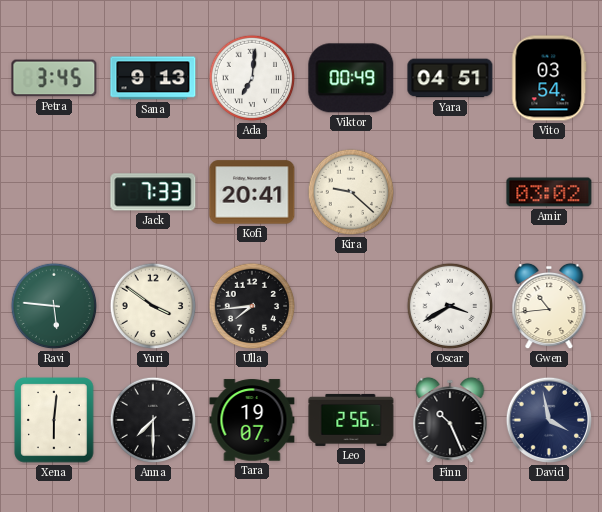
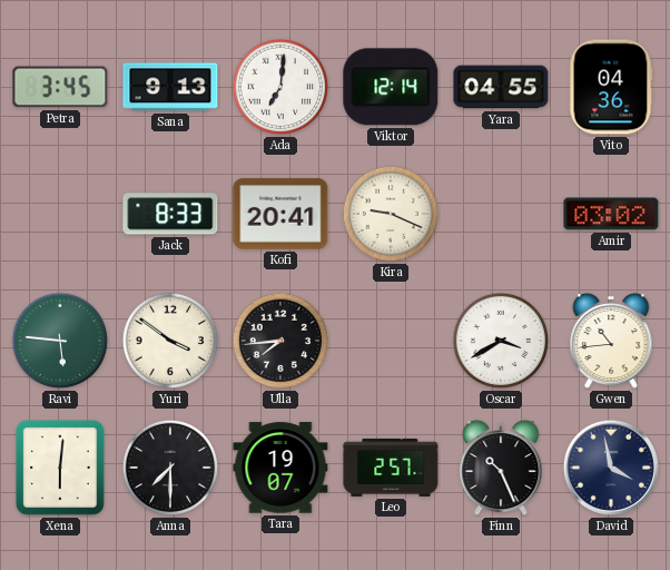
Viktor: 00:49 -> 12:14 (391, 87)
Yara: 04:51 -> 04:55 (501, 87)
Vito: 03:54 -> 04:36 (611, 87)
Jack: 7:33 -> 8:33 (170, 214)
Kira: 9:22 -> 9:19 (391, 214)
Leo: 2:56 -> 2:57 (391, 468)
